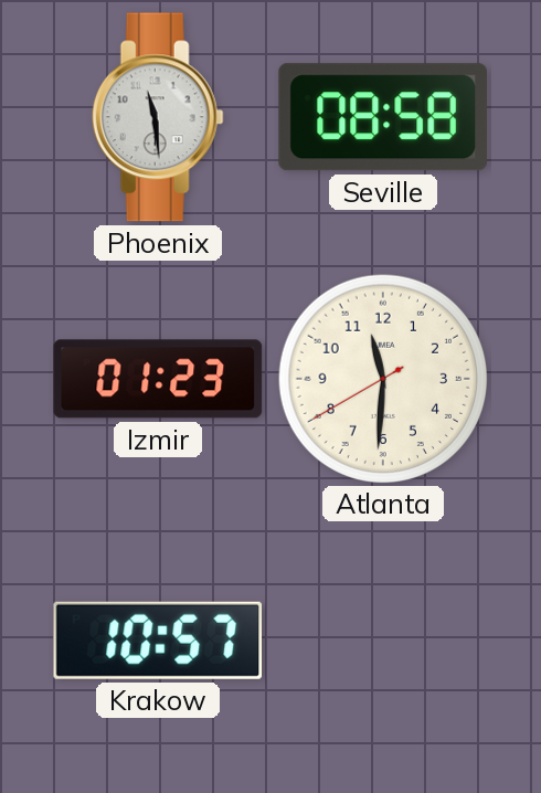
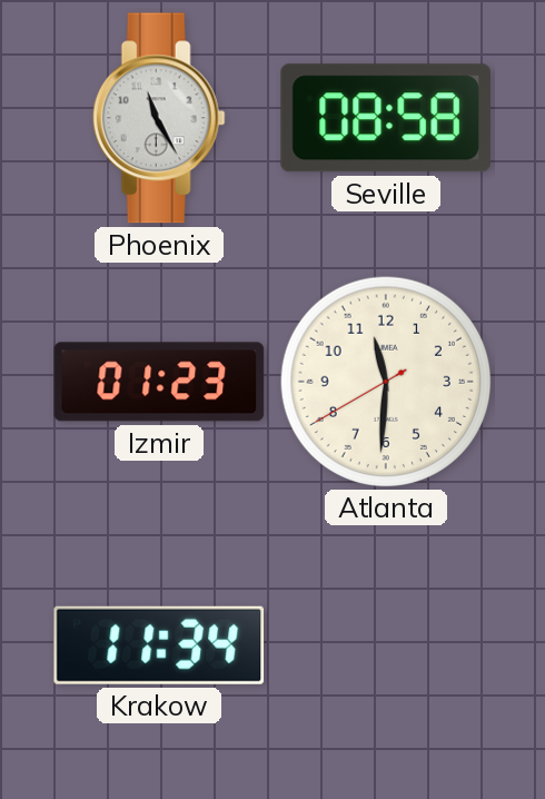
Phoenix: 11:29 -> 11:25 (159, 118)
Krakow: 10:57 -> 11:34 (159, 645)
